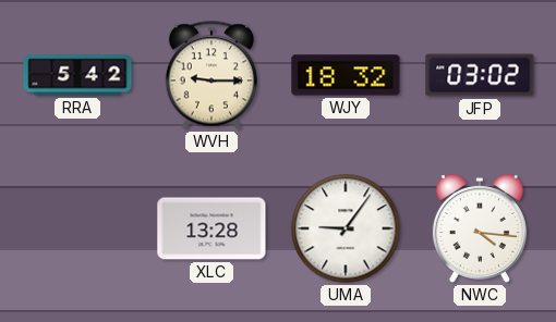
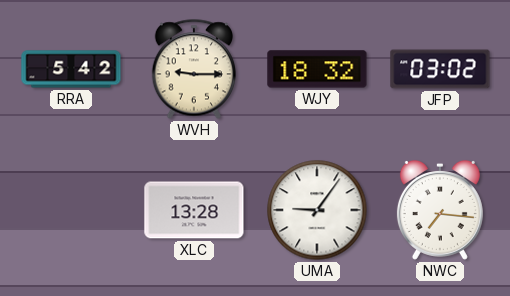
NWC: 4:16 -> 7:16 (440, 210)
